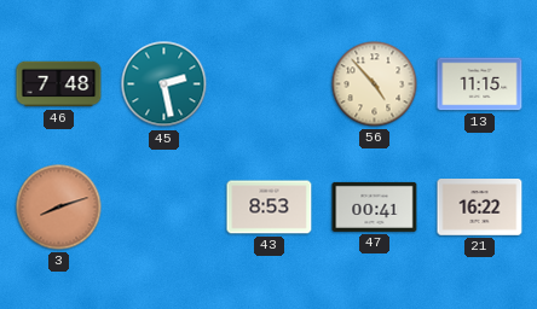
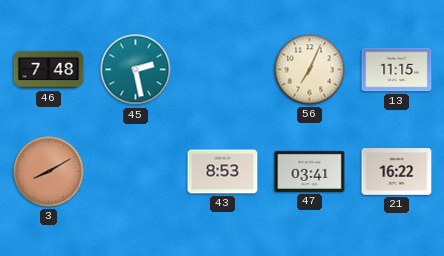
56: 4:53 -> 7:04 (310, 70)
3: 8:12 -> 8:10 (49, 172)
47: 00:41 -> 03:41 (310, 171)
